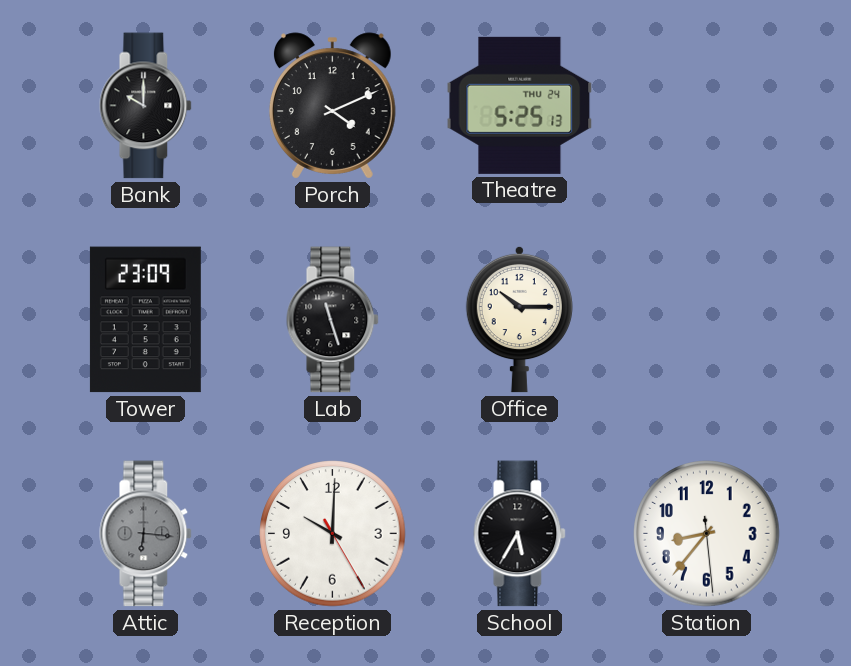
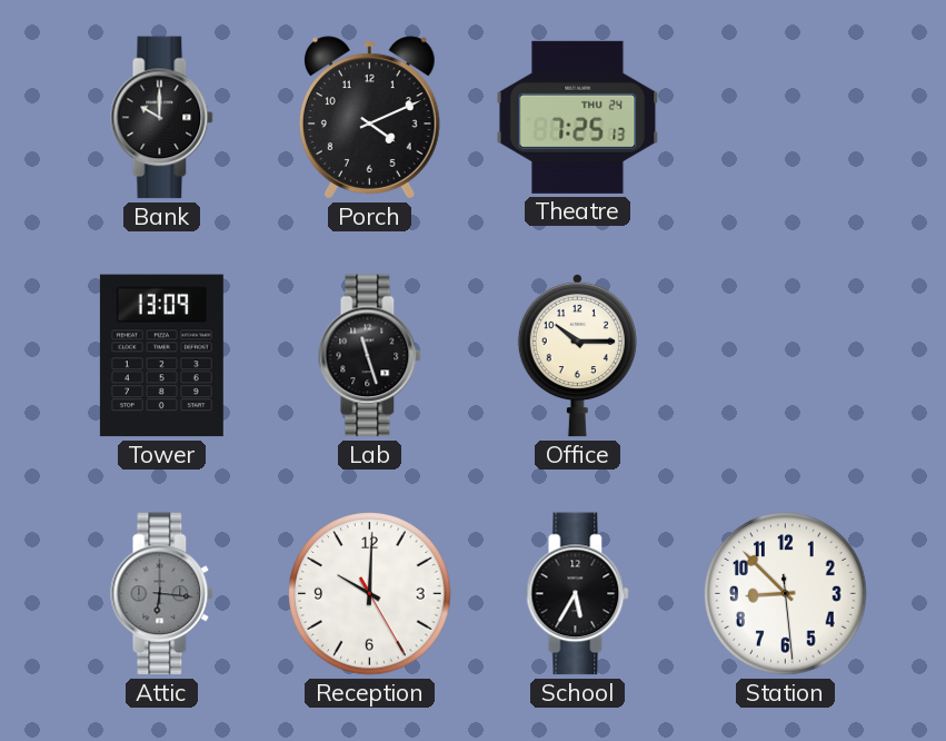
Theatre: 5:25 -> 7:25 (578, 117)
Tower: 23:09 -> 13:09 (161, 356)
Station: 8:36 -> 8:52 (786, 594)
